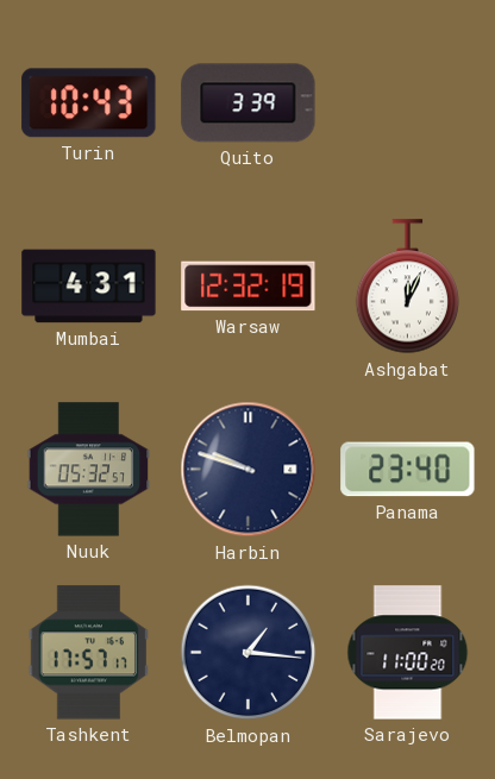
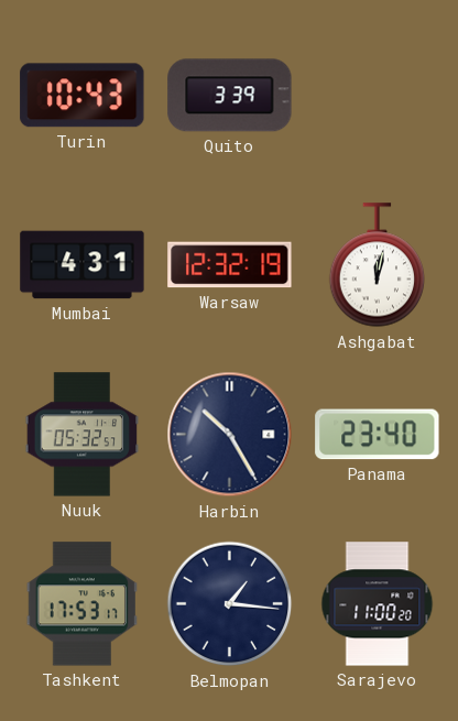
Ashgabat: 12:04 -> 12:02 (378, 265)
Harbin: 9:48 -> 10:25 (230, 435)
Tashkent: 17:57 -> 17:53 (81, 604)
